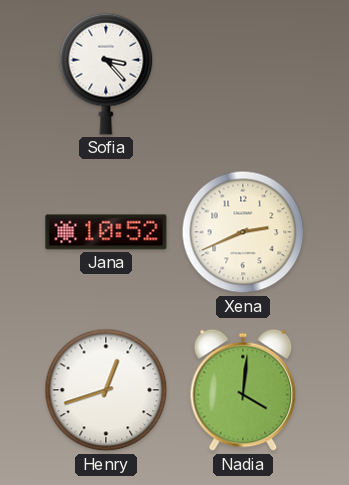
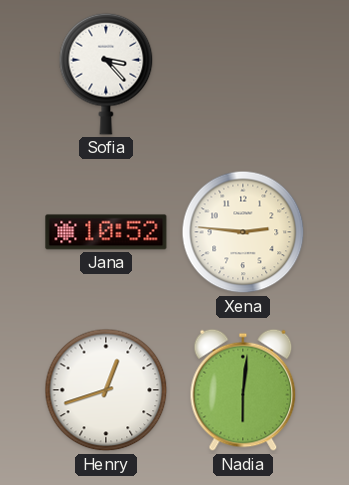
Xena: 2:41 -> 2:46 (243, 232)
Nadia: 4:01 -> 6:01 (243, 390)
